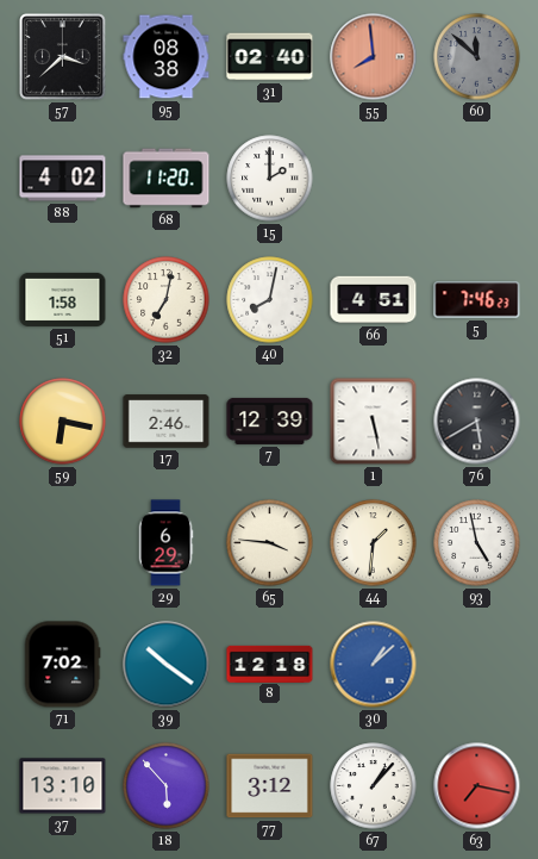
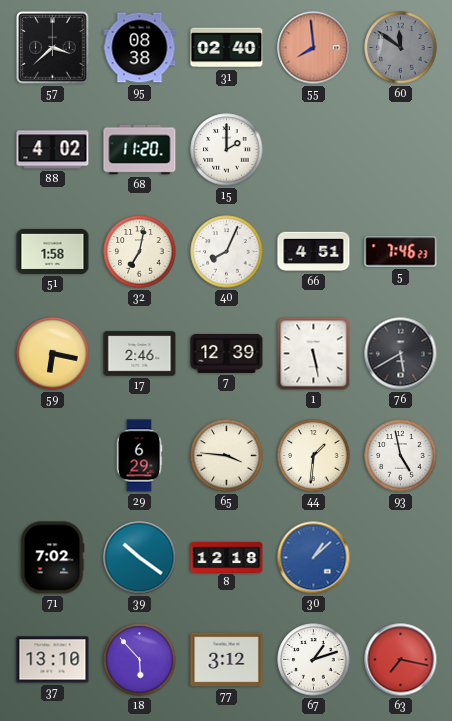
60: 11:52 -> 11:51 (401, 48)
40: 8:02 -> 8:04 (227, 252)
67: 1:07 -> 1:12 (314, 660)
